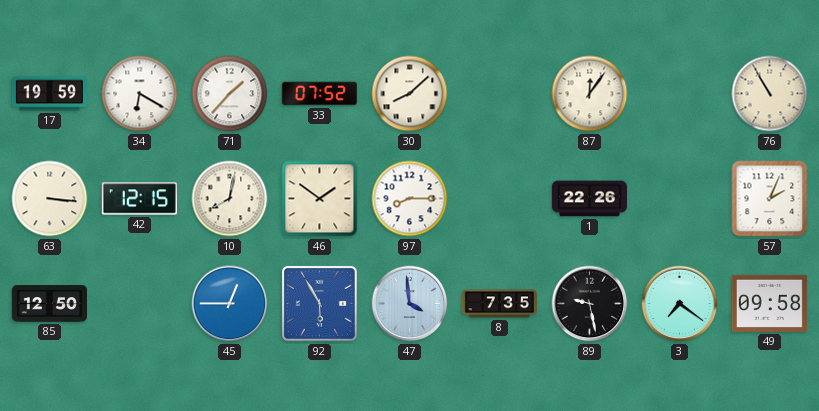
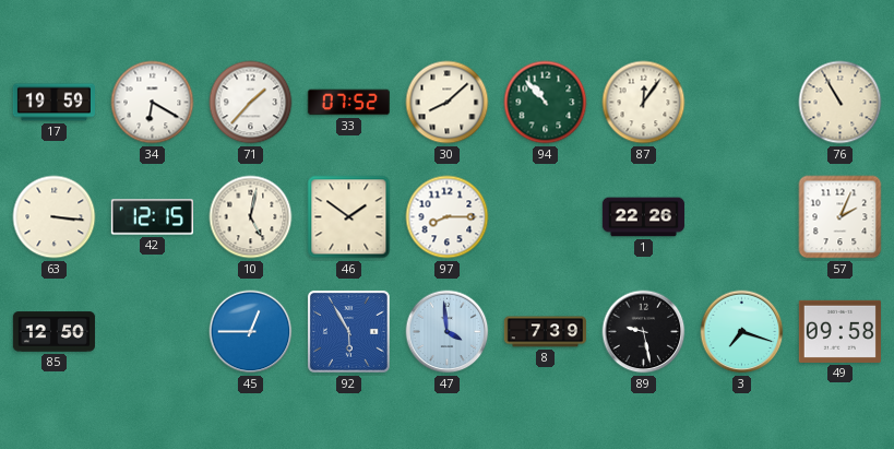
94: none -> 10:53 (546, 103)
10: 8:02 -> 5:02 (251, 217)
8: 7:35 -> 7:39 (545, 332)
3: 7:21 -> 7:18 (742, 332)
